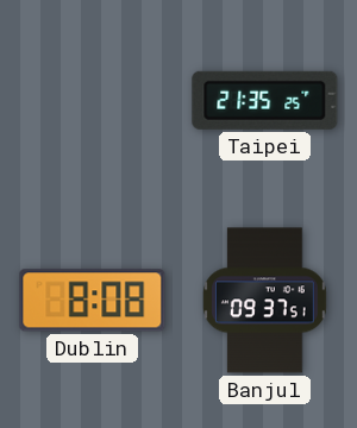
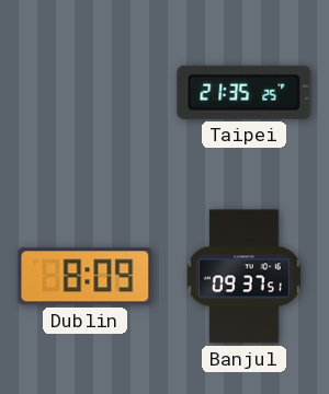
Dublin: 8:08 -> 8:09 (86, 277)
